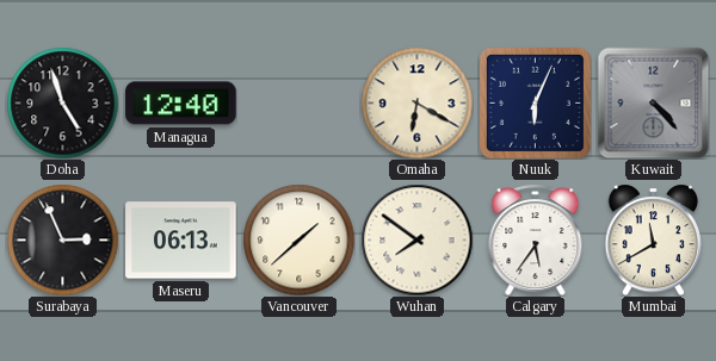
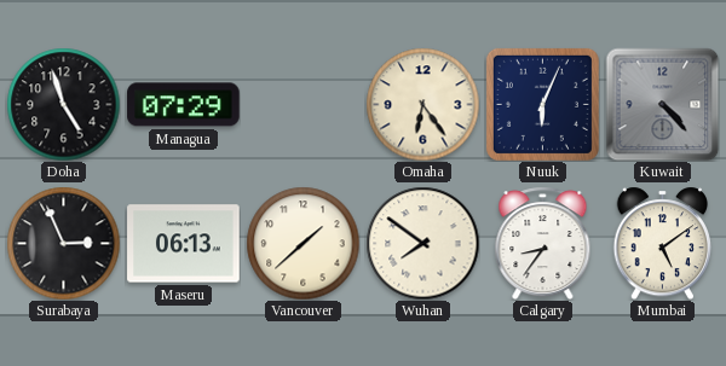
Managua: 12:40 -> 07:29 (184, 105)
Omaha: 6:20 -> 6:24 (422, 104)
Calgary: 5:36 -> 8:36 (543, 243)
Mumbai: 11:40 -> 5:09 (662, 243)
